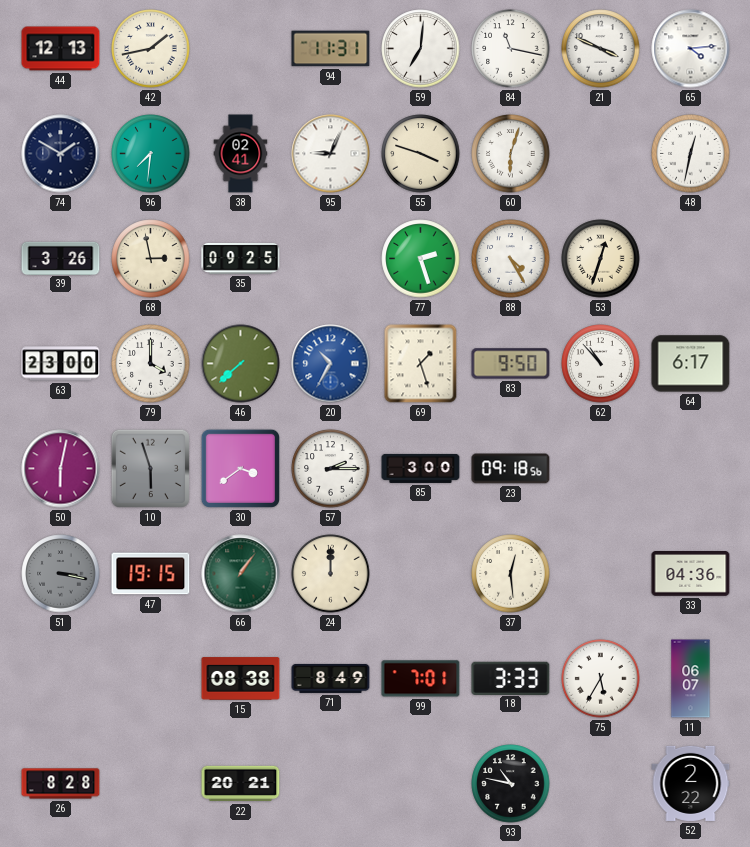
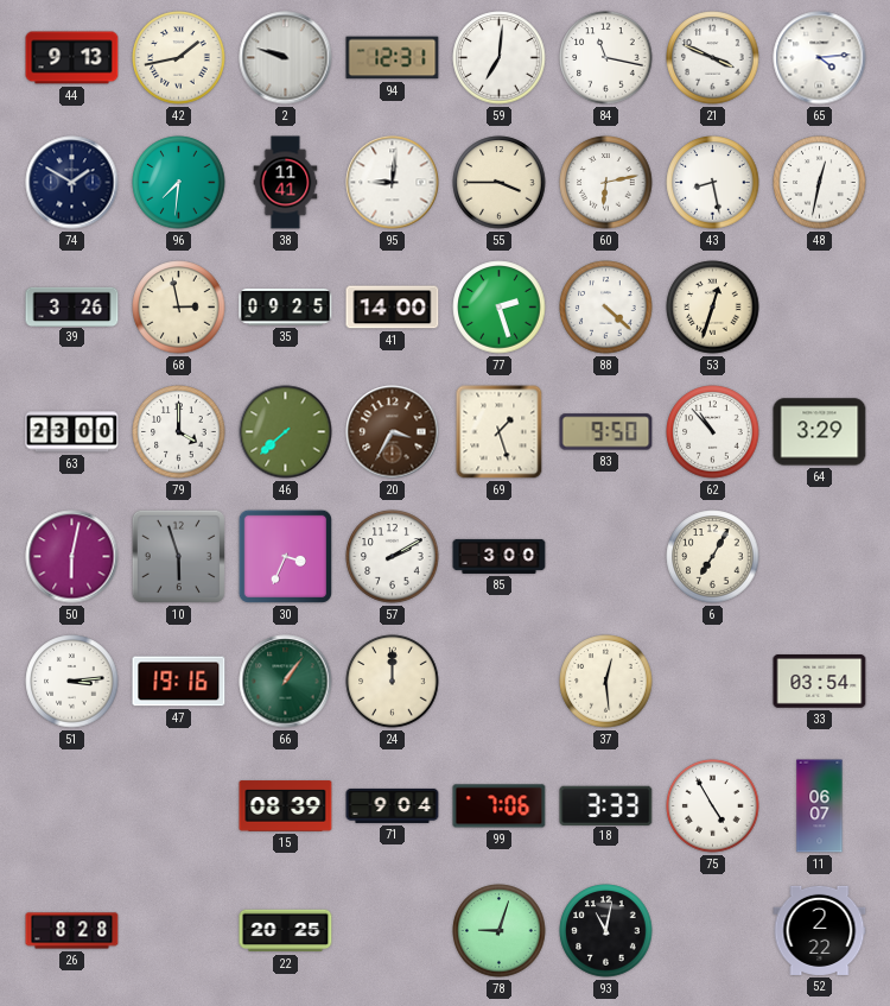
44: 12:13 -> 9:13 (72, 58)
2: none -> 9:48 (286, 58)
94: 11:31 -> 12:31 (393, 58)
38: 02:41 -> 11:41 (286, 183)
95: 9:04 -> 9:01 (393, 183)
55: 3:48 -> 3:45 (500, 183)
60: 6:03 -> 6:13 (606, 183)
43: none -> 8:28 (713, 183)
41: none -> 14:00 (393, 308)
88: 4:25 -> 4:22 (606, 308)
20: 10:35 -> 3:35 (393, 432)
20 dial: blue -> brown (393, 432)
64: 6:17 -> 3:29 (820, 432)
30: 3:39 -> 3:34 (285, 556)
57: 2:15 -> 2:10 (393, 557)
23: 09:18 -> none (511, 469)
6: none -> 7:05 (713, 557)
51: 3:17 -> 3:14 (72, 682)
51 dial: grey -> white (72, 682)
47: 19:15 -> 19:16 (179, 682)
33: 04:36 -> 03:54 (820, 682)
15: 08:38 -> 08:39 (286, 806)
71: 8:49 -> 9:04 (393, 805)
99: 7:01 -> 7:06 (500, 806)
75: 5:35 -> 4:55 (713, 806)
22: 20:21 -> 20:25 (286, 931)
78: none -> 9:03 (500, 931)
93: 10:47 -> 11:02 (606, 931)
